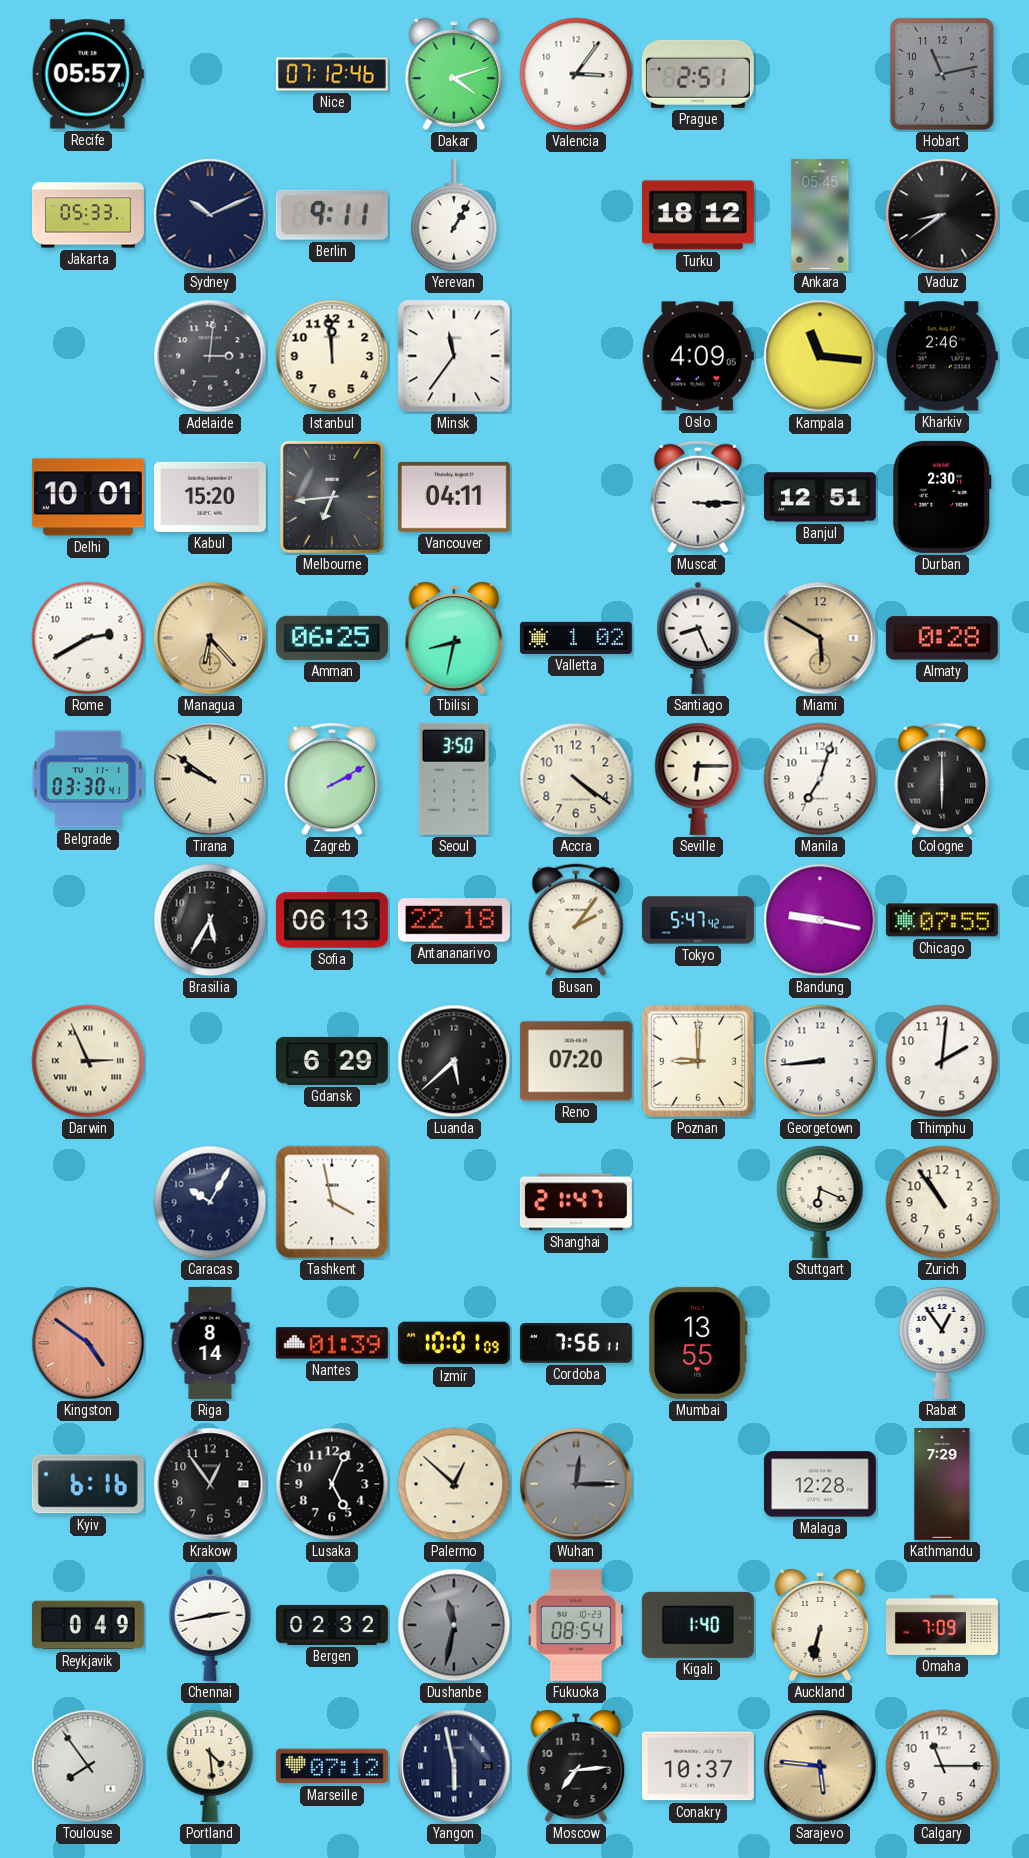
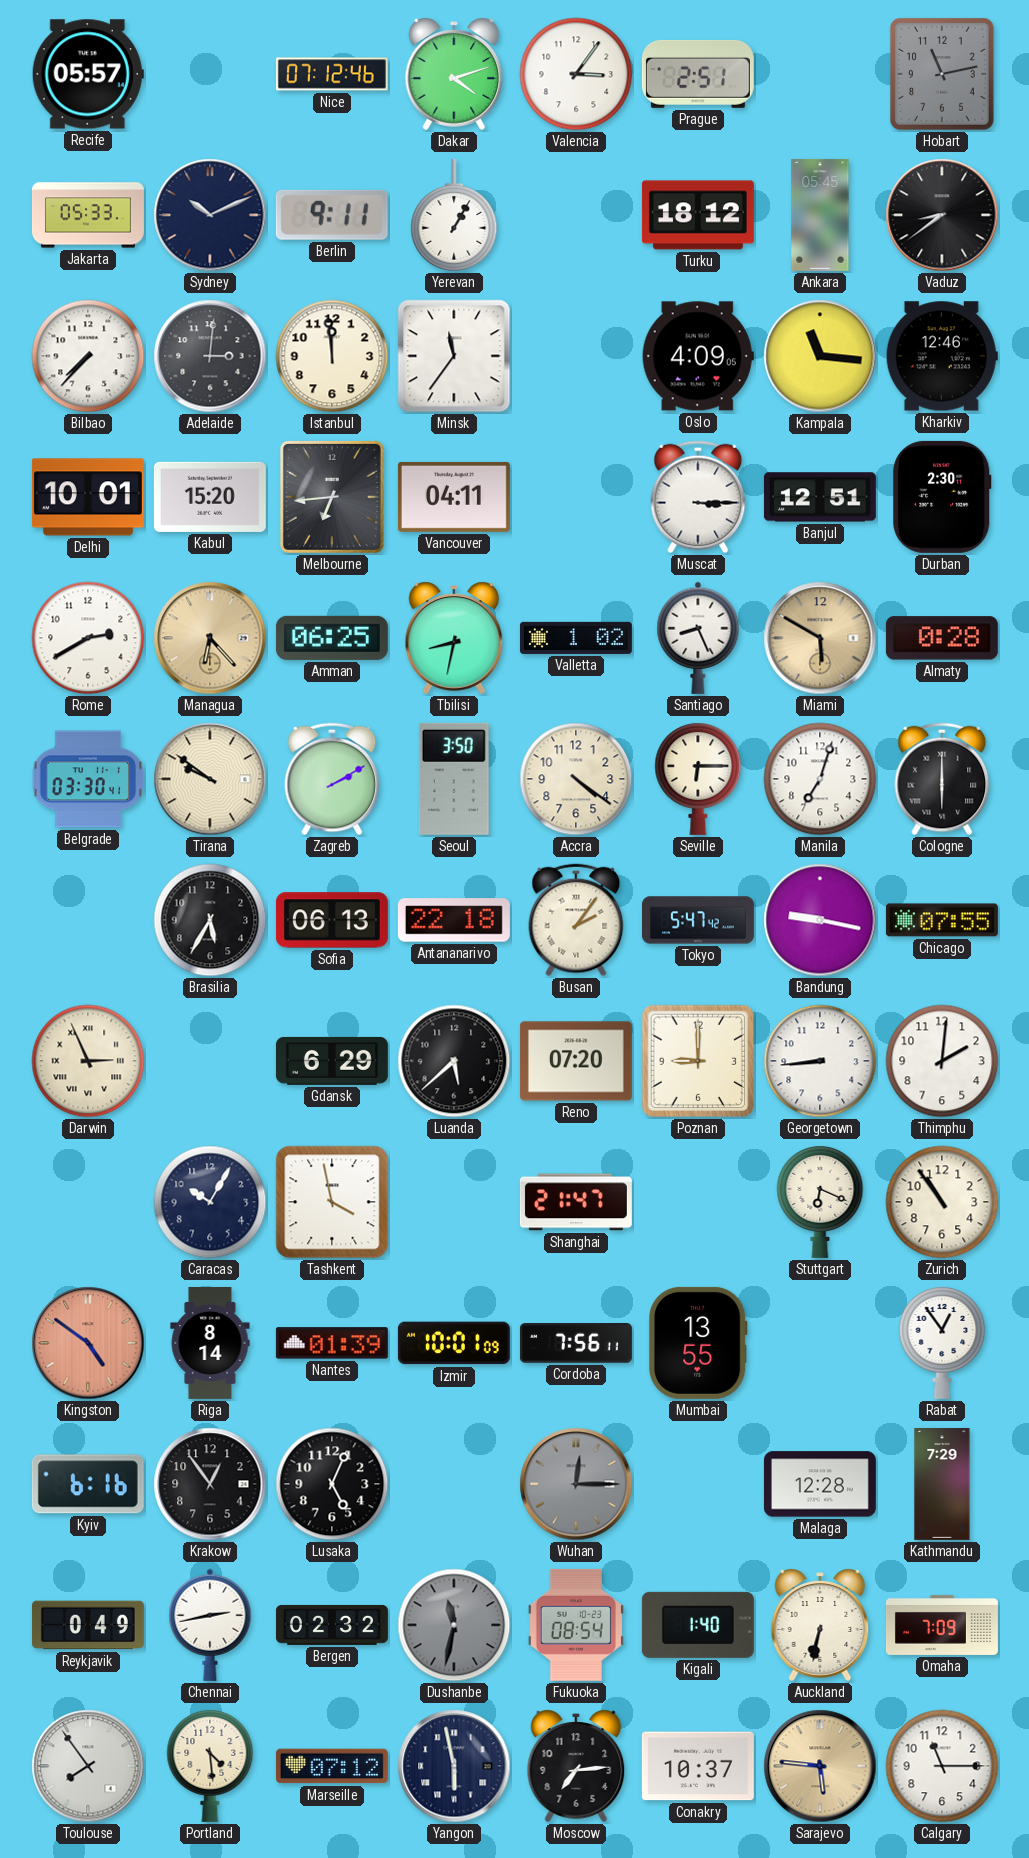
Bilbao: none -> 7:37 (88, 356)
Kharkiv: 2:46 -> 12:46 (942, 356)
Palermo: 12:52 -> none (454, 1484)
